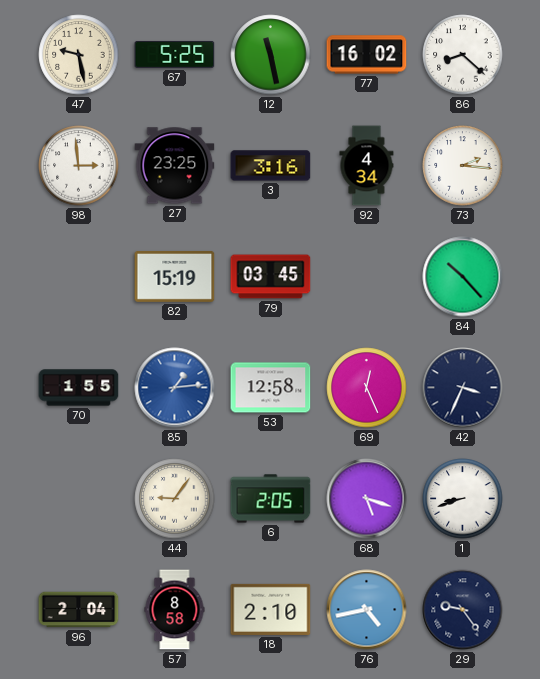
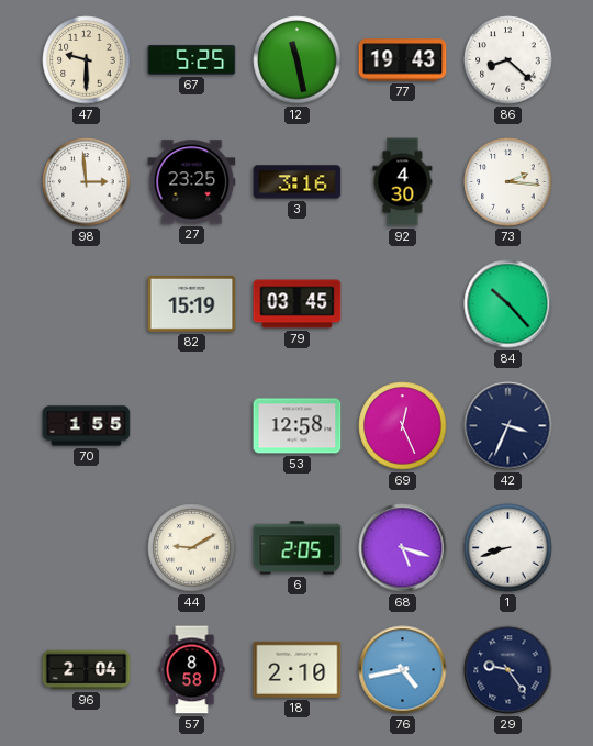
47: 9:28 -> 9:30 (87, 60)
77: 16:02 -> 19:43 (403, 60)
92: 4:34 -> 4:30 (403, 182)
85: 1:14 -> none (175, 388)
44: 9:06 -> 9:10 (192, 548)
